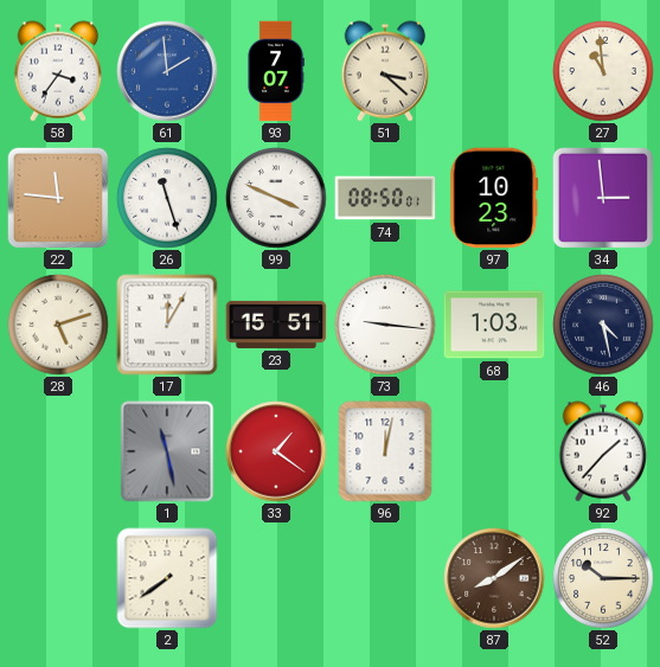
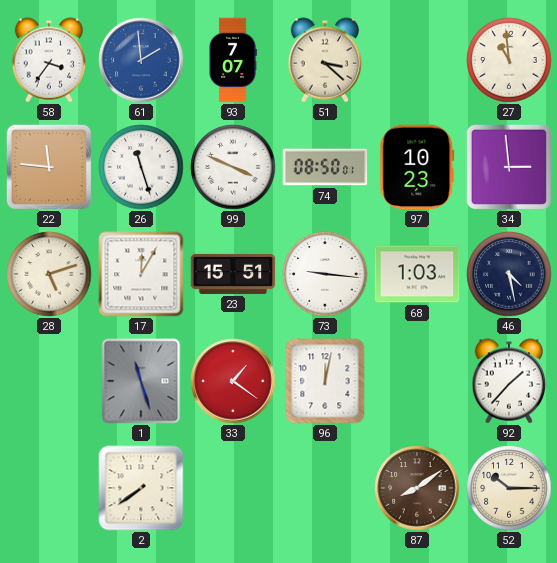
1: 11:28 -> 11:27 (141, 381)
